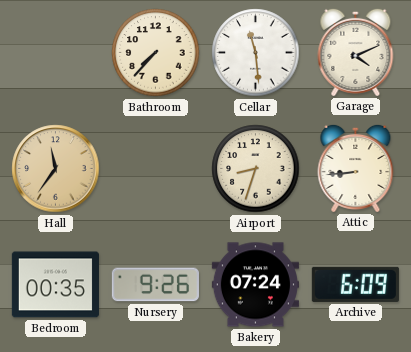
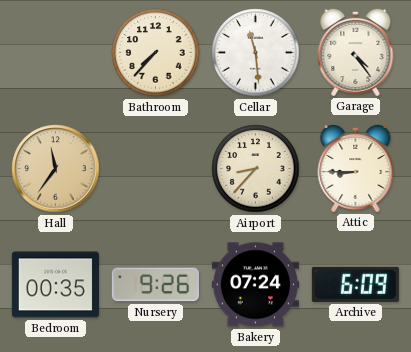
Garage: 4:11 -> 4:24 (356, 52)
Airport: 8:33 -> 8:37 (256, 169)
Attic: 8:44 -> 8:45 (356, 168)
